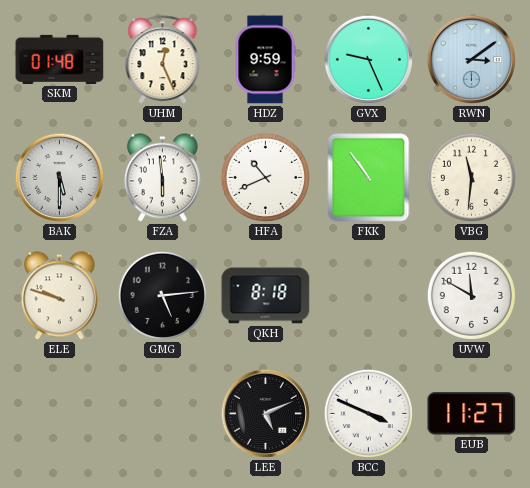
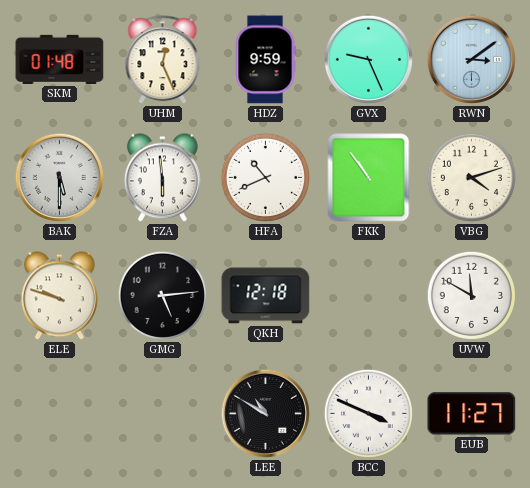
VBG: 11:31 -> 4:12 (471, 177)
QKH: 8:18 -> 12:18 (266, 296)
LEE: 5:11 -> 10:50 (265, 413)
